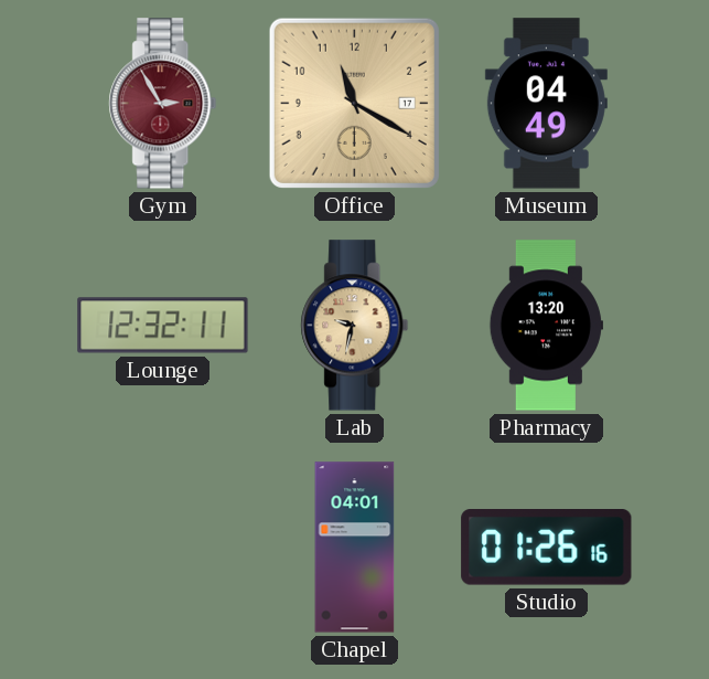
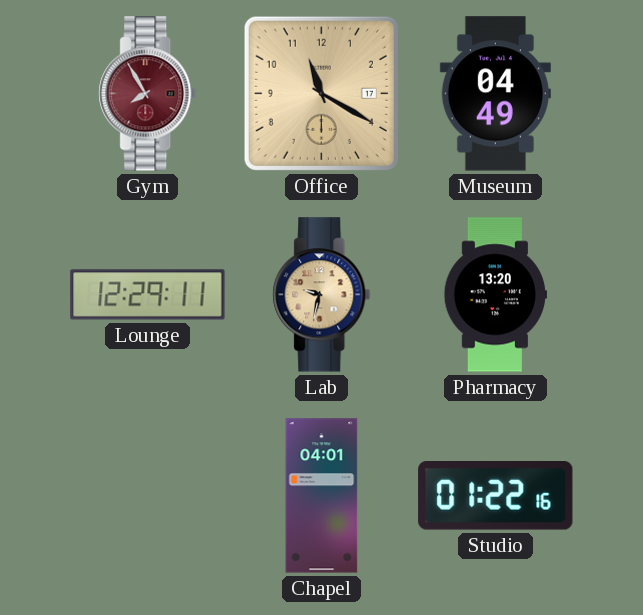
Gym: 2:55 -> 7:55 (148, 94)
Lounge: 12:32 -> 12:29 (148, 295)
Studio: 01:26 -> 01:22 (496, 496)
